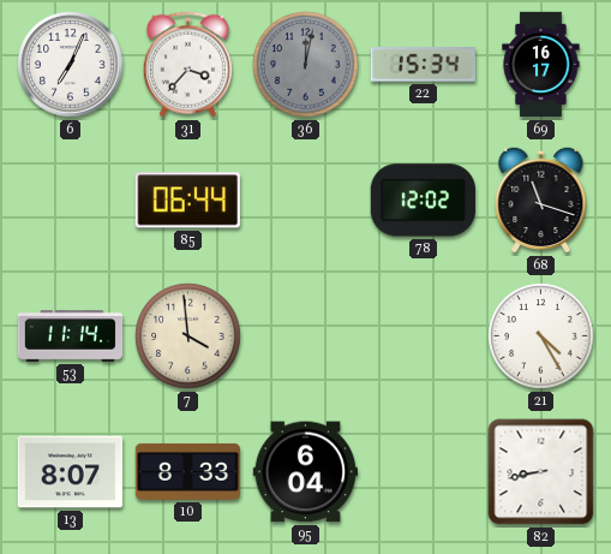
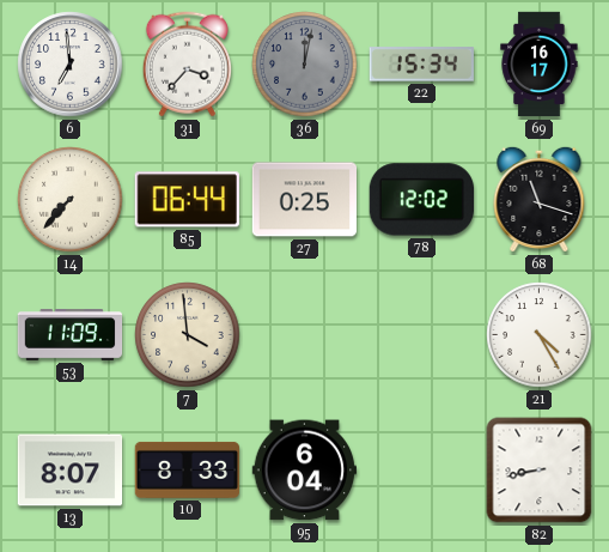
6: 7:04 -> 6:59 (71, 65)
14: none -> 7:37 (71, 200)
27: none -> 0:25 (304, 200)
53: 11:14 -> 11:09 (71, 335)
